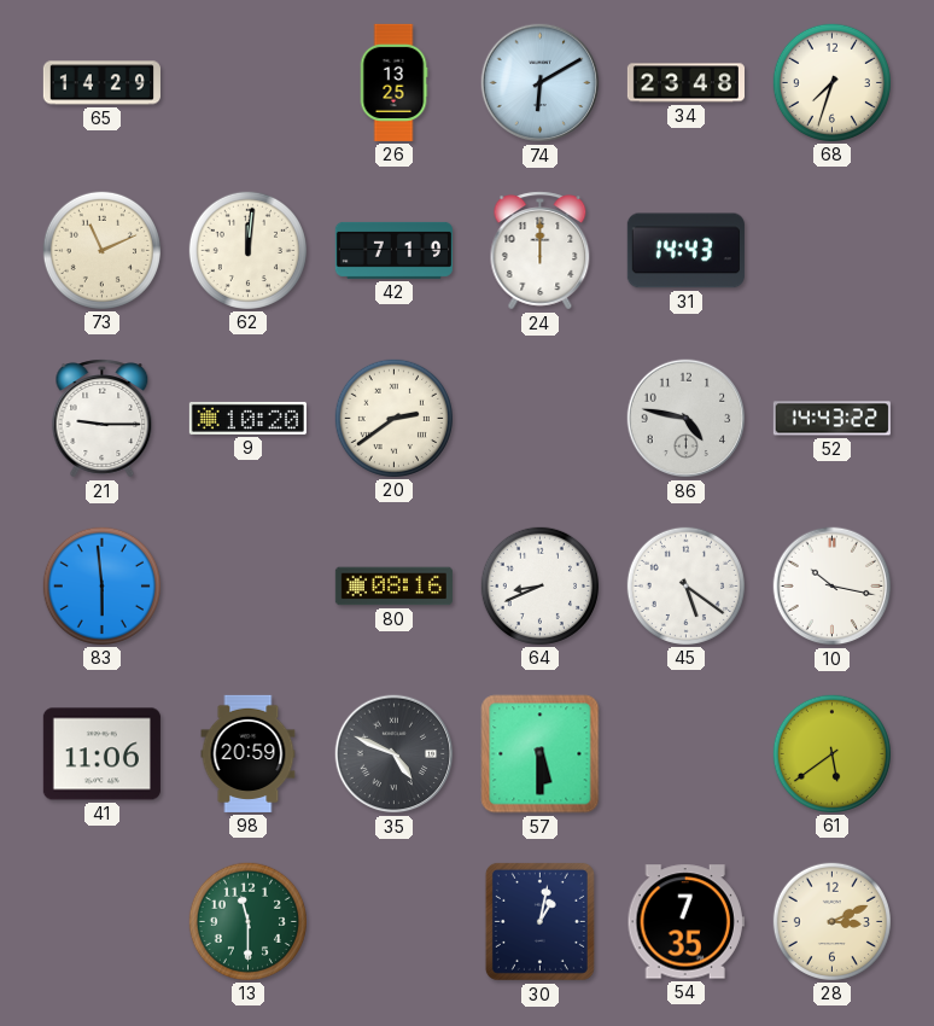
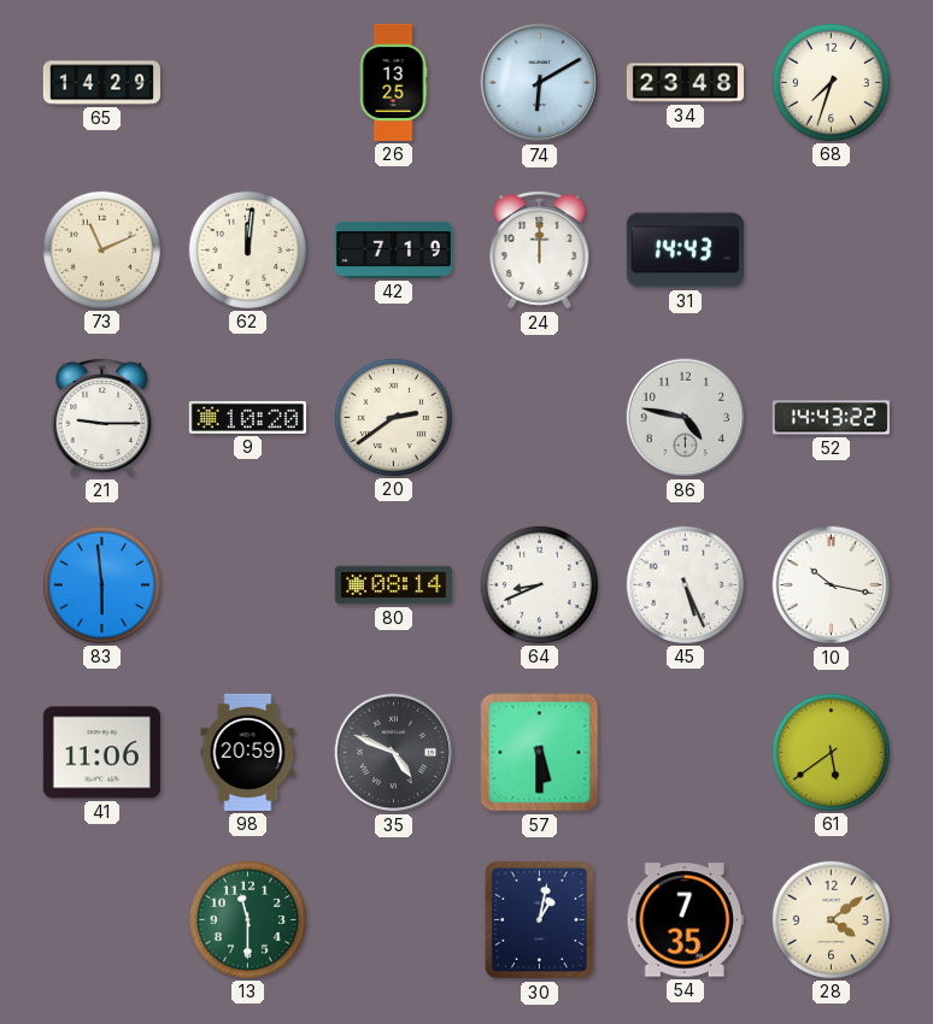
80: 08:16 -> 08:14 (393, 585)
45: 5:21 -> 5:26 (685, 584)
28: 3:11 -> 4:09 (831, 919)
